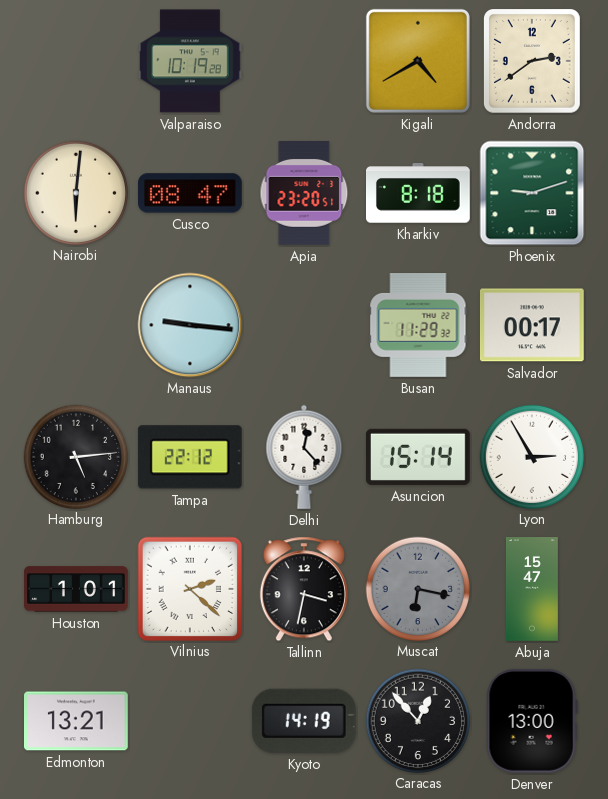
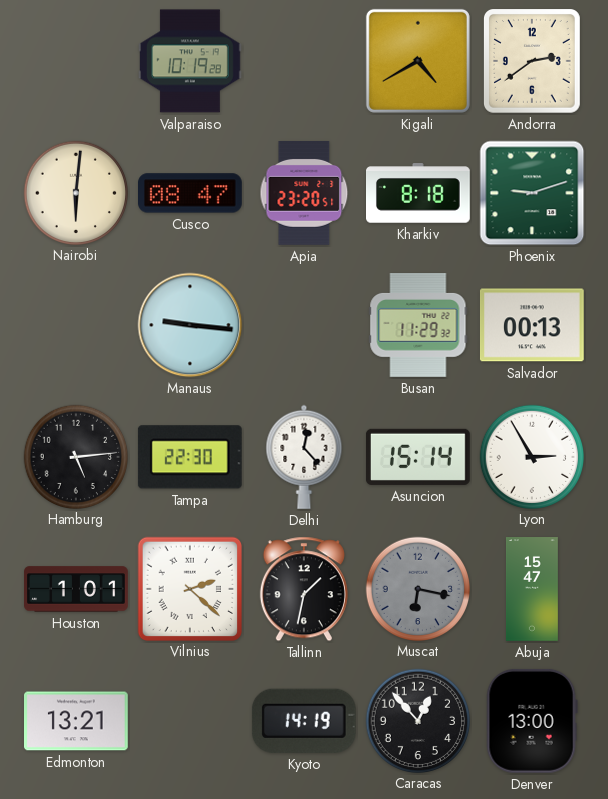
Salvador: 00:17 -> 00:13 (532, 325)
Tampa: 22:12 -> 22:30 (190, 457)
Tallinn: 3:32 -> 1:32 (304, 589)
